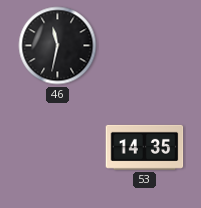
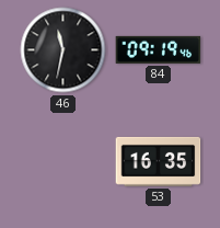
84: none -> 09:19 (159, 49)
53: 14:35 -> 16:35 (159, 161)
